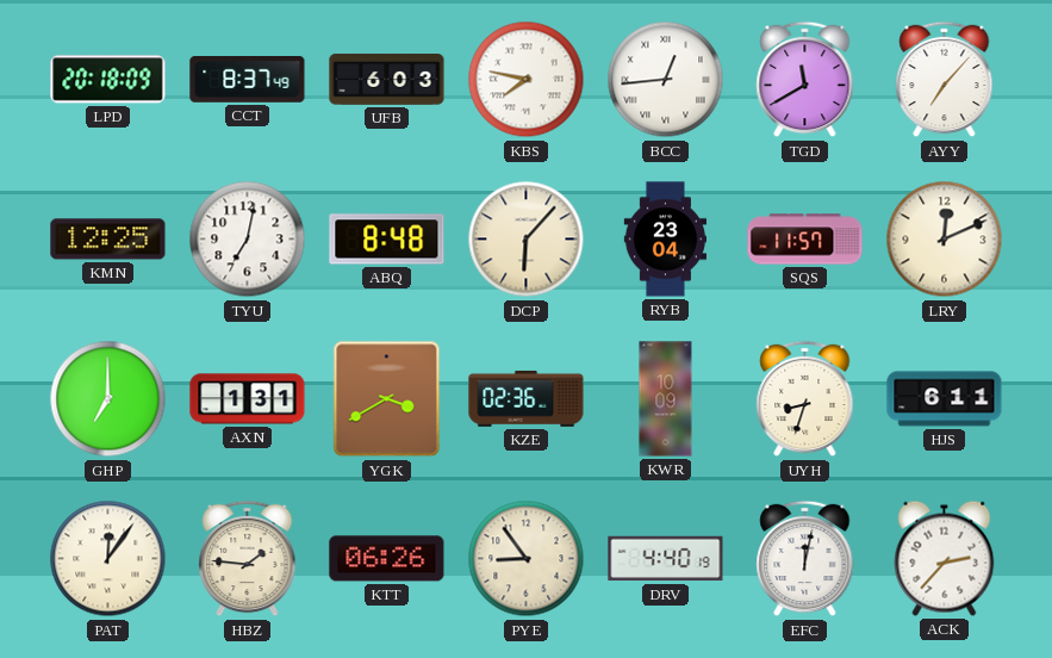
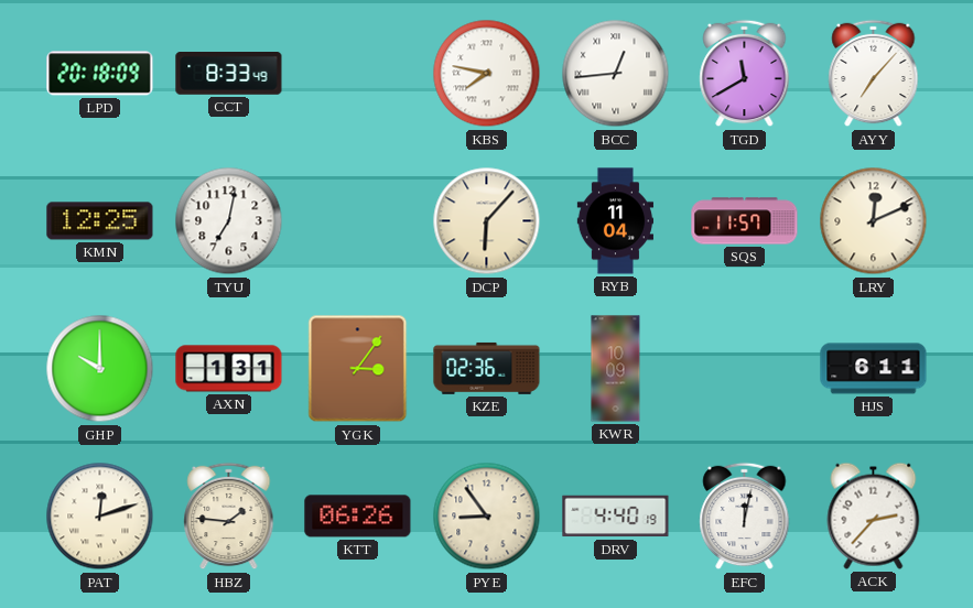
CCT: 8:37 -> 8:33 (229, 74)
UFB: 6:03 -> none (387, 80)
ABQ: 8:48 -> none (387, 240)
RYB: 23:04 -> 11:04 (615, 221)
GHP: 7:00 -> 10:00 (100, 369)
YGK: 3:40 -> 3:06 (358, 369)
UYH: 8:33 -> none (805, 399)
PAT: 12:06 -> 12:12 (100, 517)
